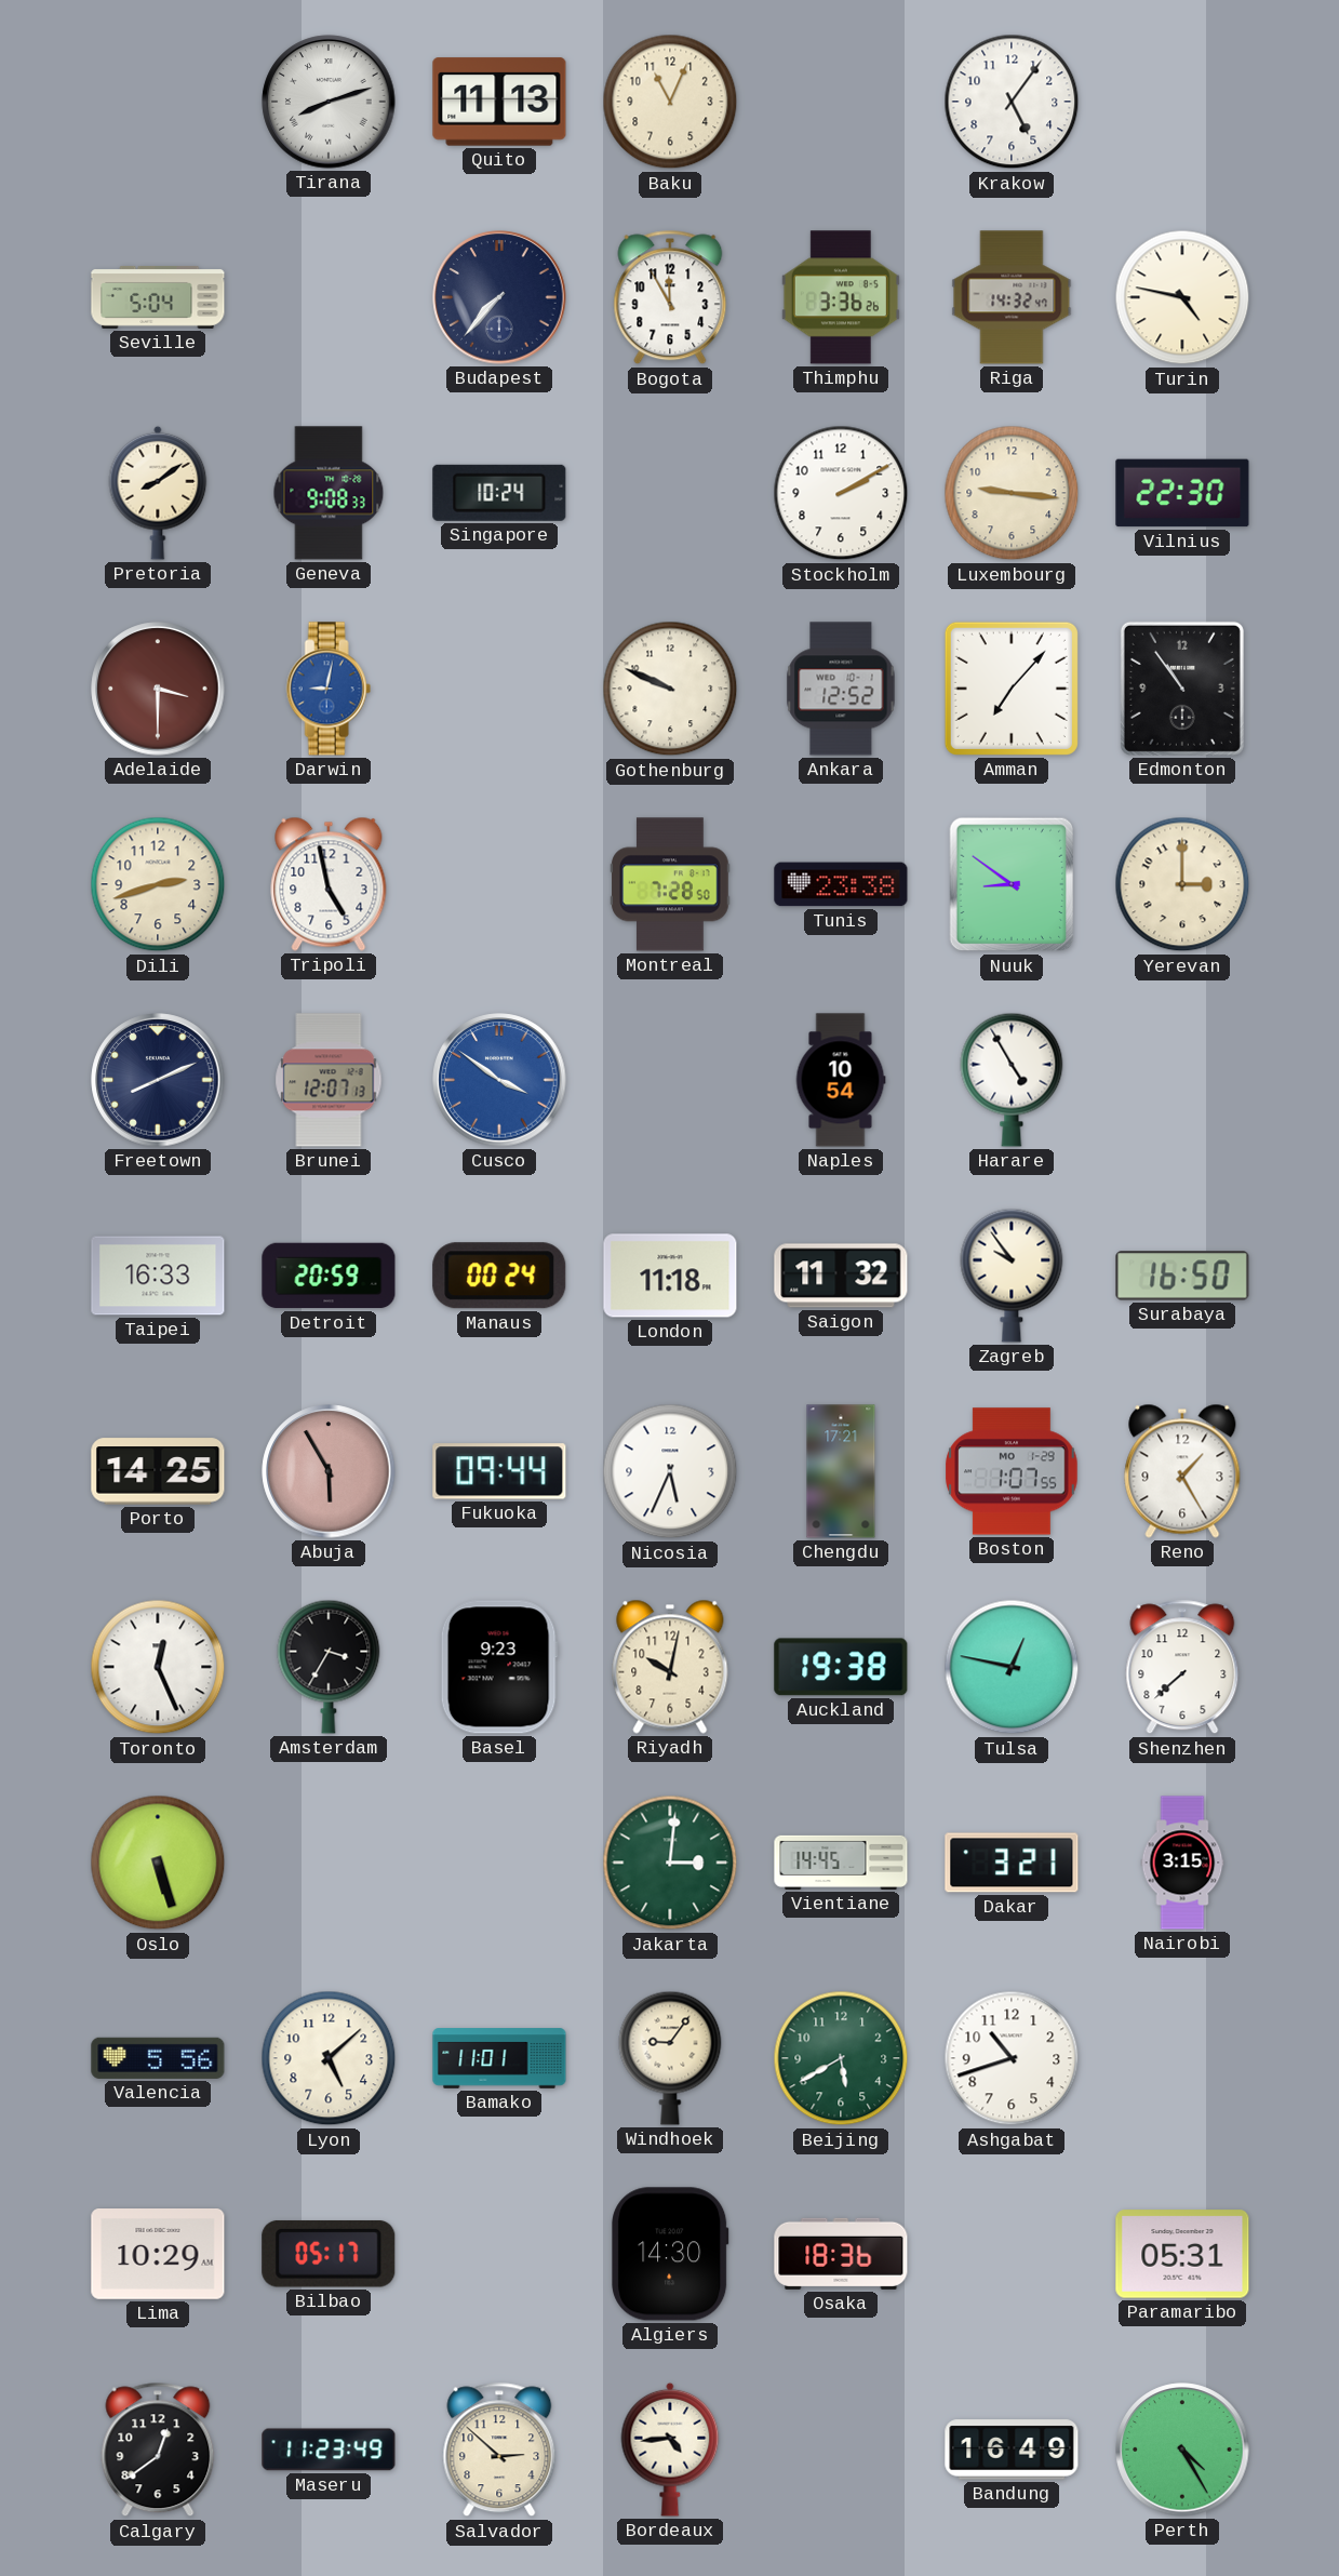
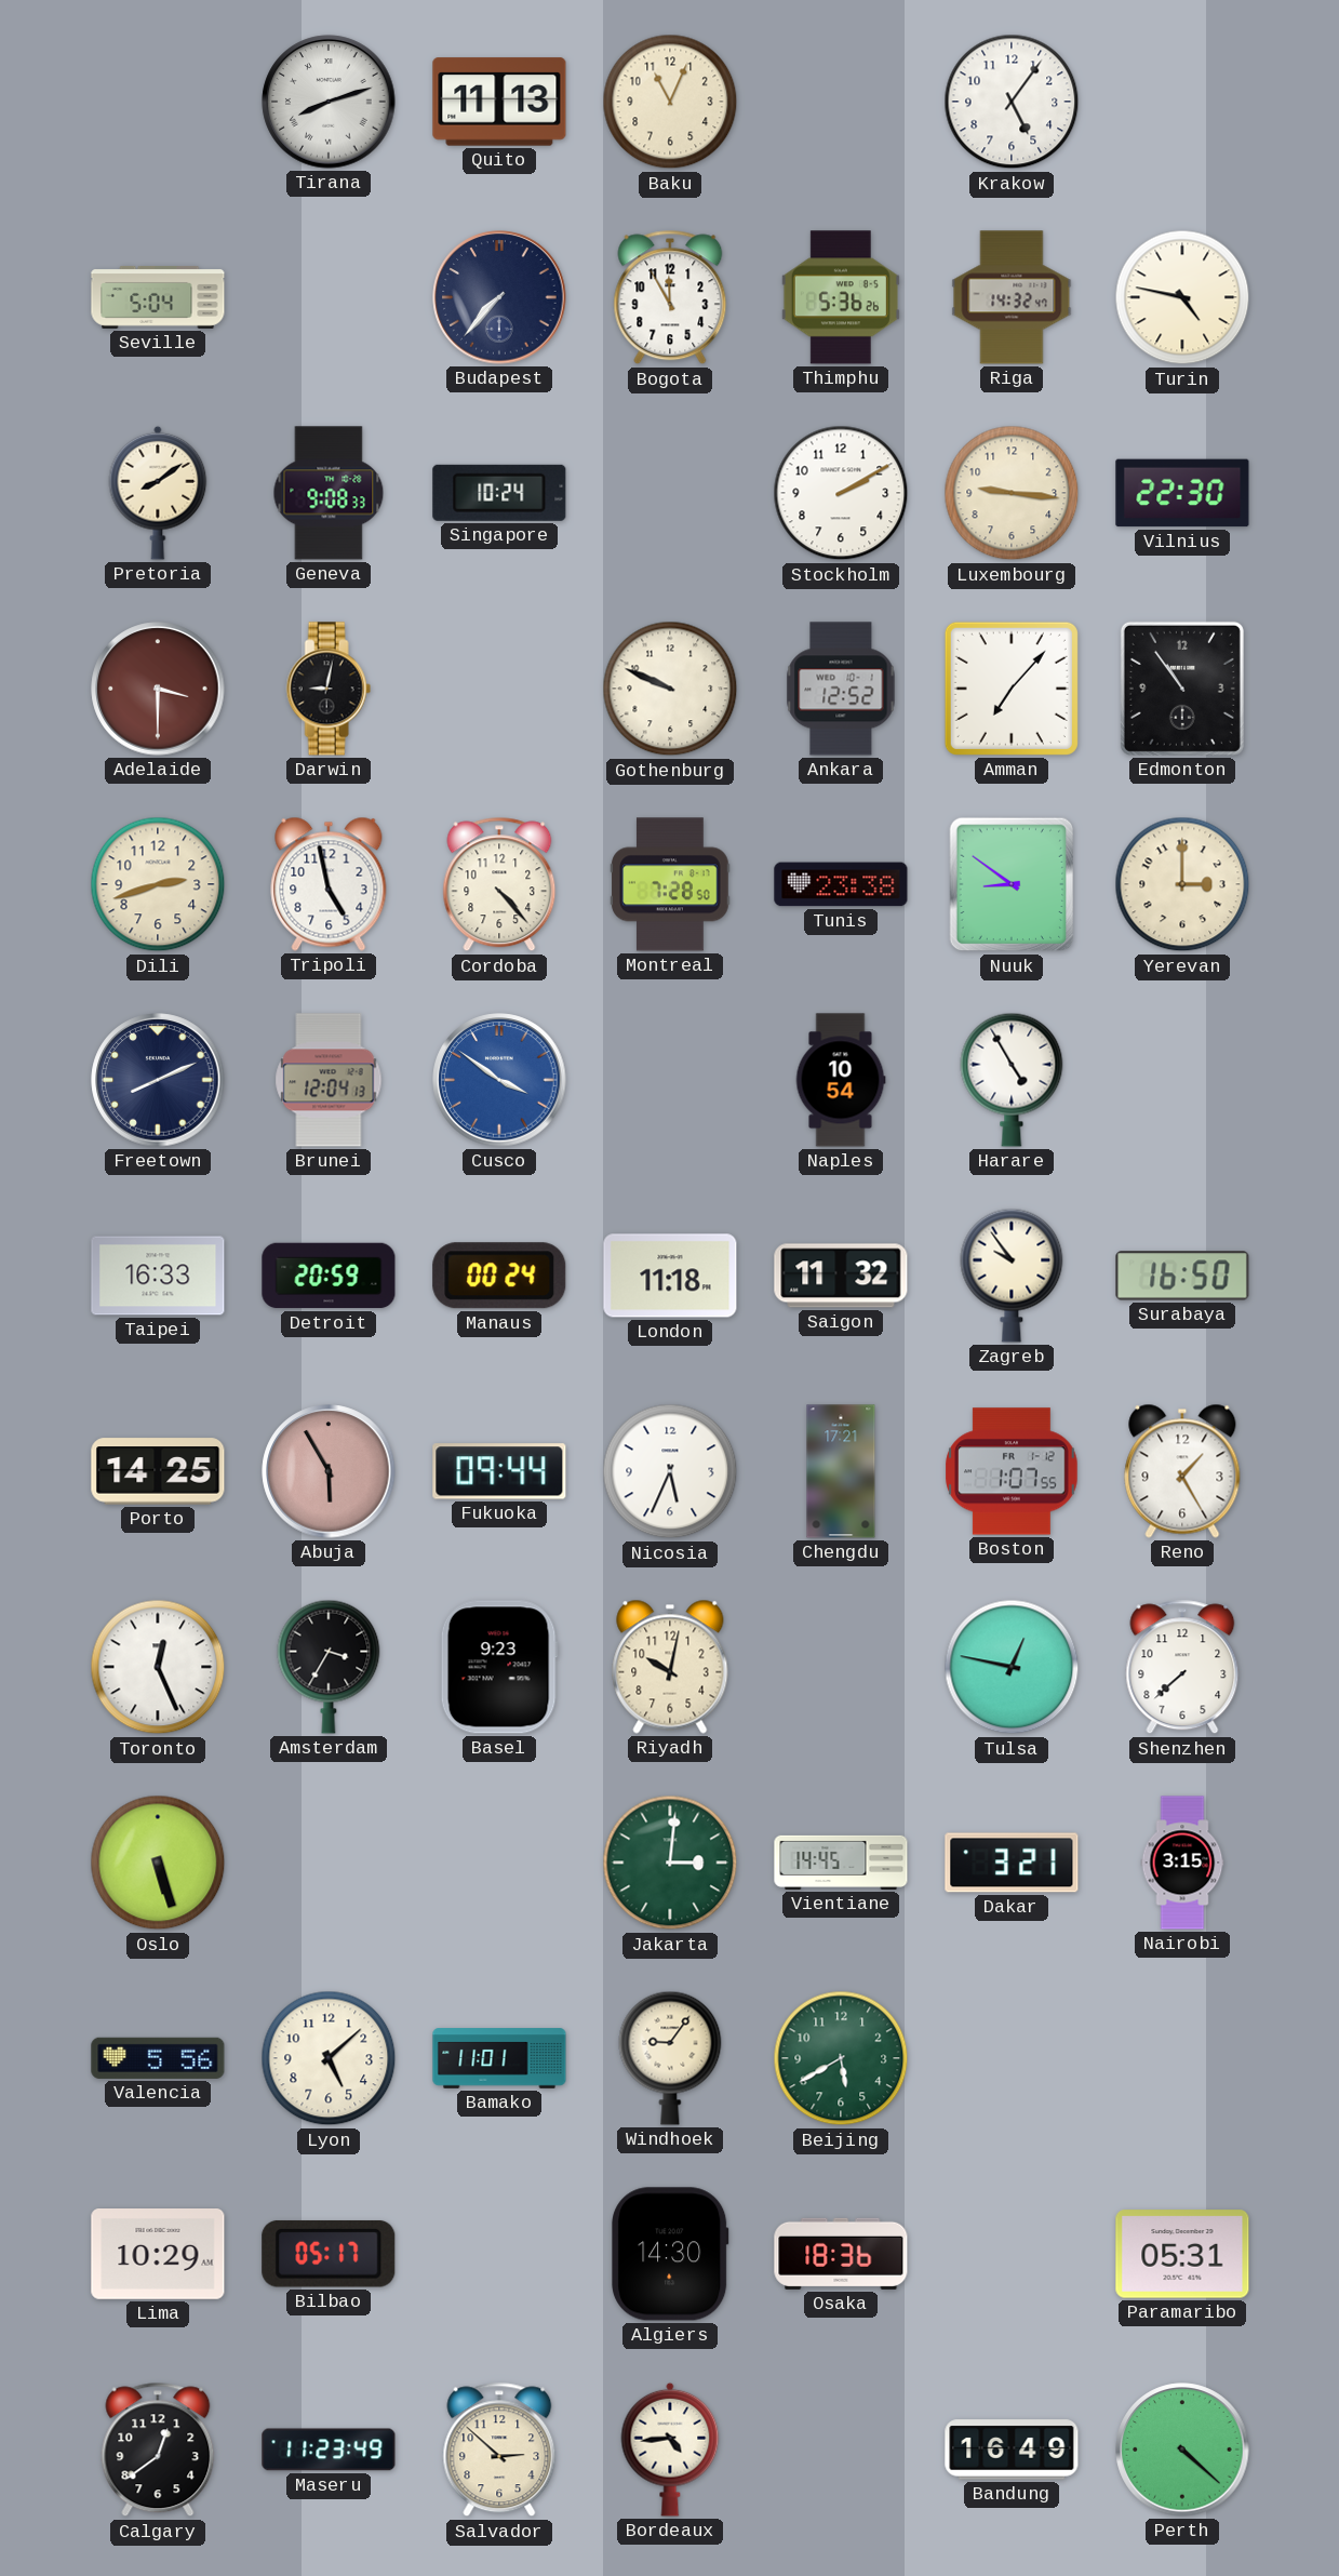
Thimphu: 3:36 -> 5:36 (841, 297)
Darwin dial: blue -> black (329, 689)
Cordoba: none -> 4:23 (499, 884)
Brunei: 12:07 -> 12:04 (329, 1080)
Boston date: MO 1-29 -> FR 1-12 (1012, 1471)
Auckland: 19:38 -> none (841, 1667)
Ashgabat: 10:42 -> none (1012, 2058)
Perth: 4:25 -> 4:22 (1182, 2450)
